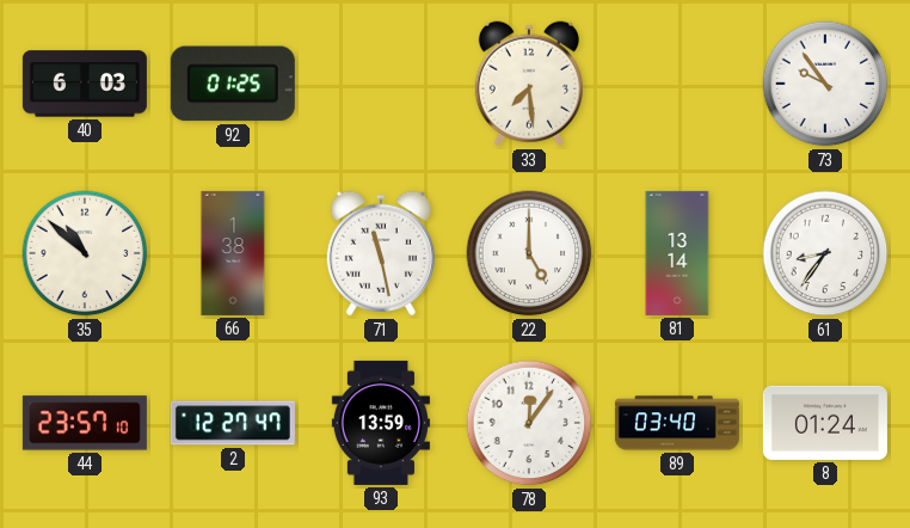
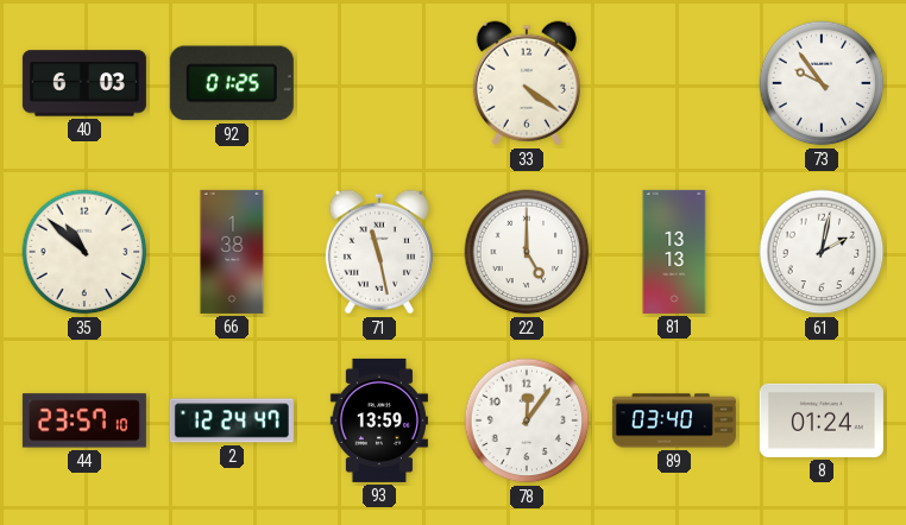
33: 7:29 -> 4:21 (527, 83)
81: 13:14 -> 13:13 (674, 252)
61: 8:36 -> 2:02 (822, 252)
2: 12:27 -> 12:24 (232, 420)
